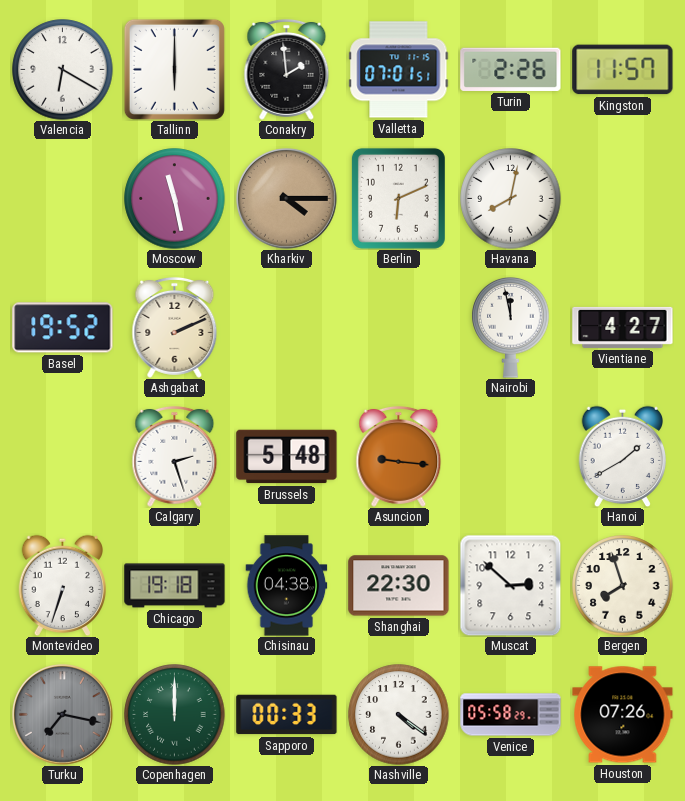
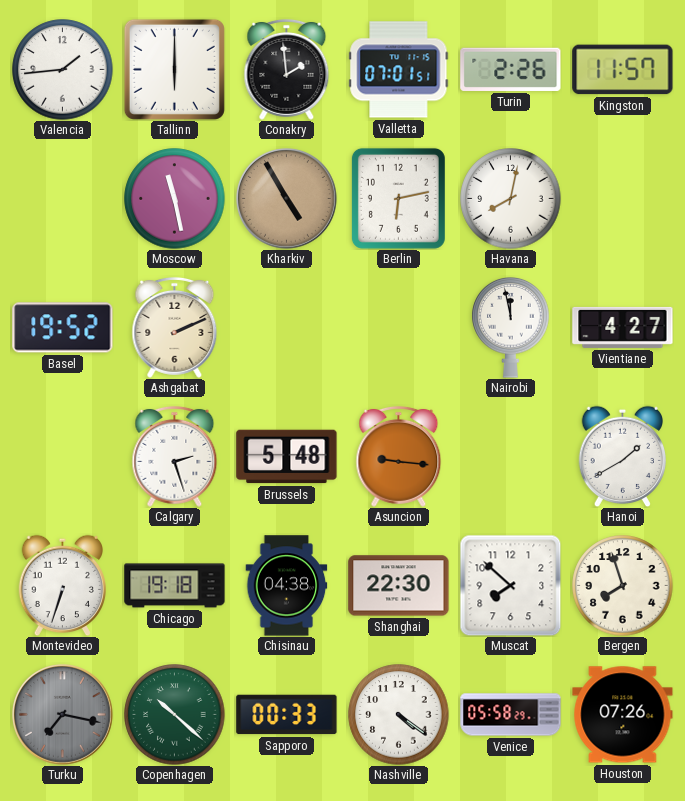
Valencia: 6:20 -> 1:44 (63, 70)
Kharkiv: 4:15 -> 4:55 (286, 198)
Berlin: 6:11 -> 6:13 (398, 198)
Muscat: 2:52 -> 7:52 (510, 585)
Copenhagen: 12:00 -> 10:22 (175, 715)
